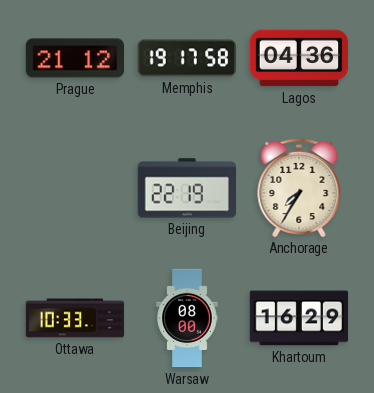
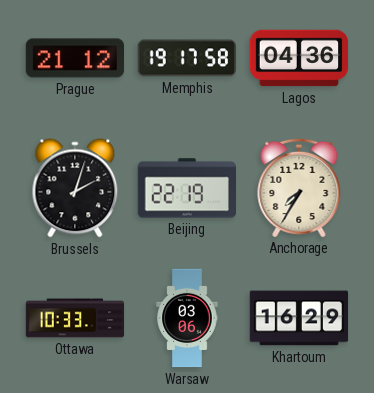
Brussels: none -> 2:03 (75, 188)
Warsaw: 08:00 -> 03:06 (187, 318)
